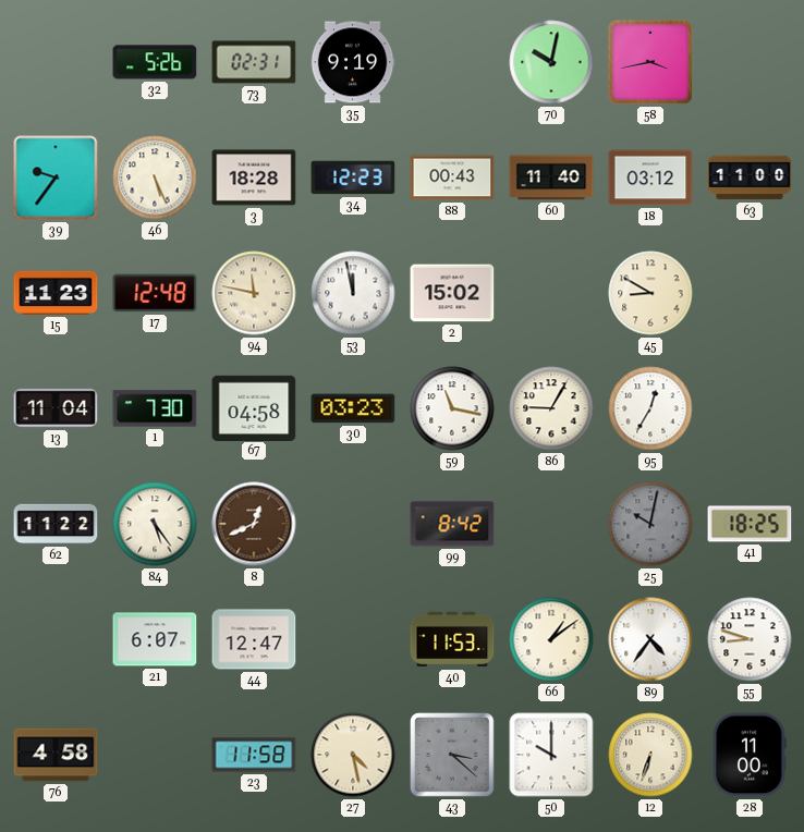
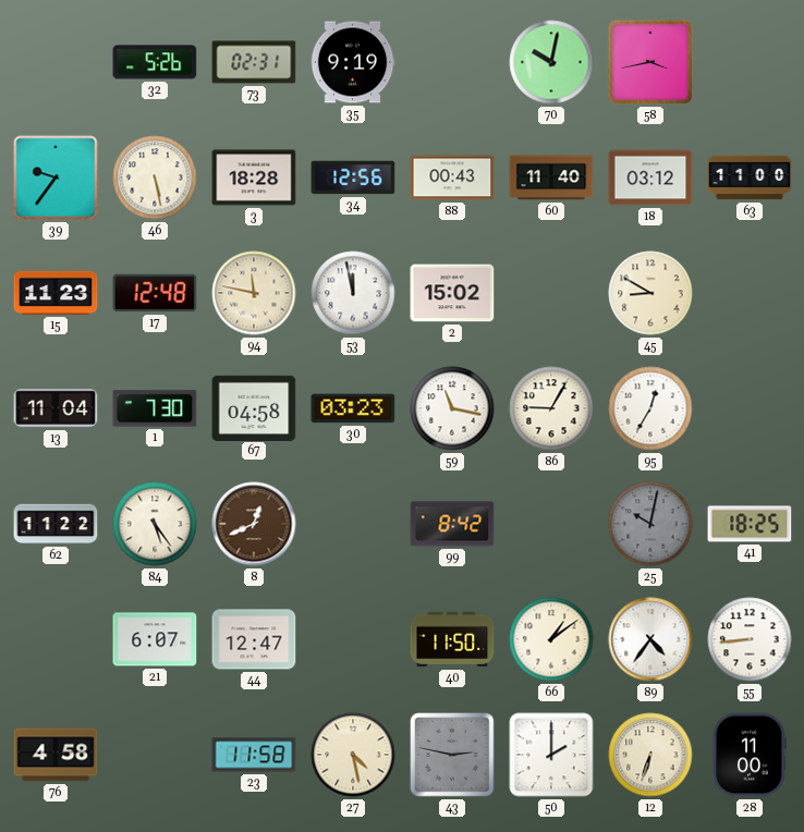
46: 5:26 -> 5:28 (155, 178)
34: 12:23 -> 12:56 (353, 178)
40: 11:53 -> 11:50 (452, 639)
55: 8:48 -> 8:44 (750, 639)
43: 3:22 -> 2:47 (452, 755)
50: 10:00 -> 2:00 (551, 755)
